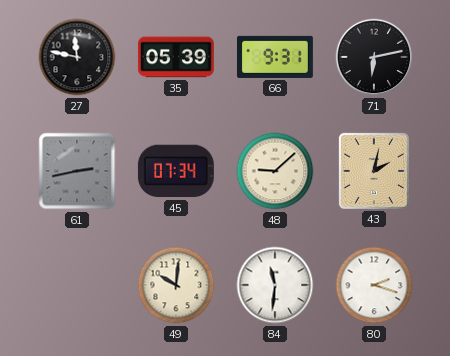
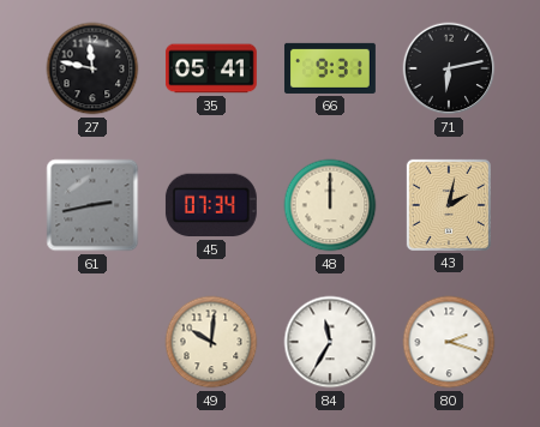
35: 05:39 -> 05:41 (211, 68)
48: 9:08 -> 12:00 (330, 205)
84: 11:31 -> 11:35 (330, 342)
